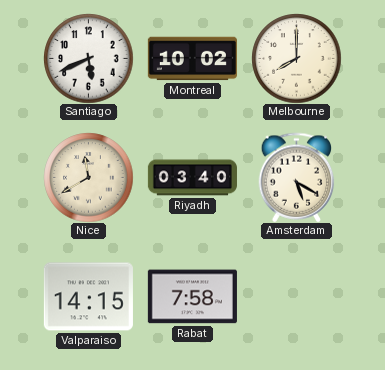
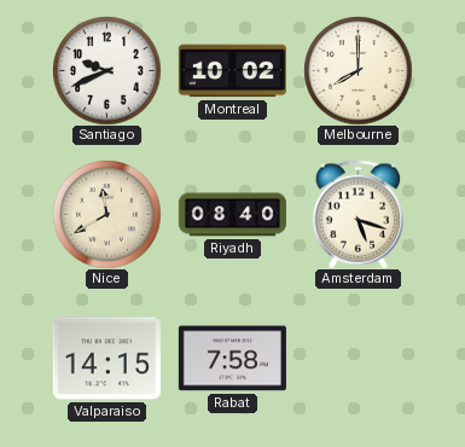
Santiago: 5:41 -> 9:41 (106, 70)
Riyadh: 03:40 -> 08:40 (232, 215)
Amsterdam: 5:20 -> 5:18 (359, 214)
